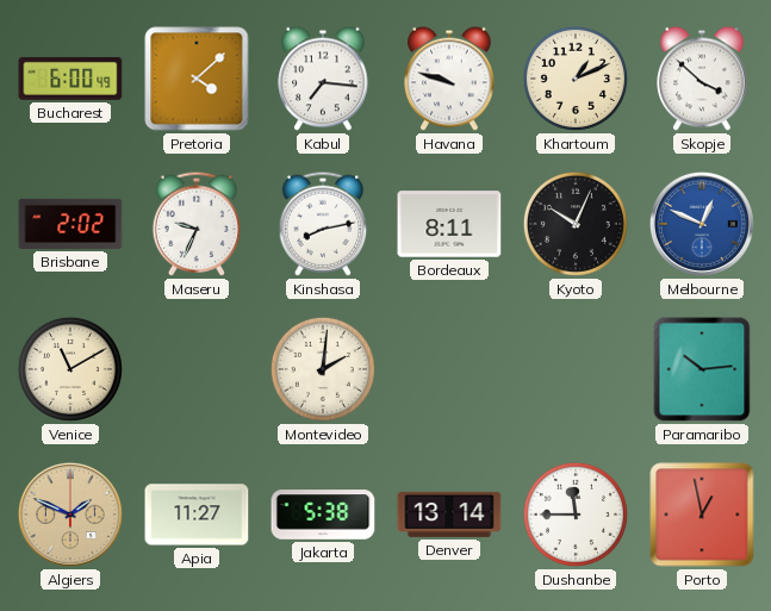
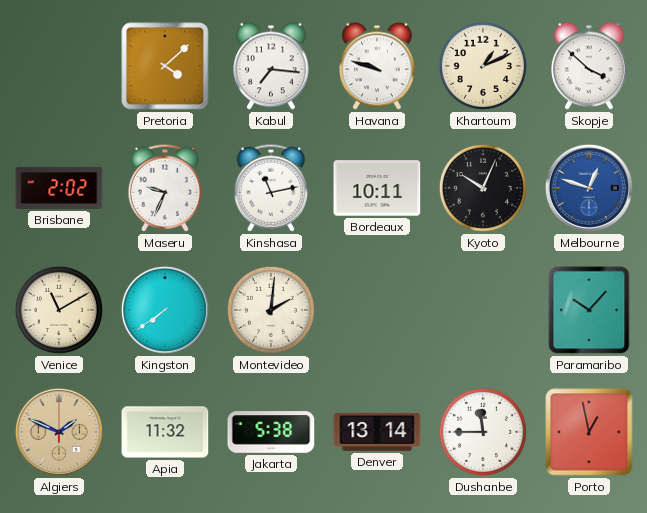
Bucharest: 6:00 -> none (70, 79)
Kinshasa: 8:13 -> 11:13 (271, 188)
Bordeaux: 8:11 -> 10:11 (377, 188)
Melbourne: 12:49 -> 12:48 (589, 188)
Kingston: none -> 7:39 (165, 310)
Paramaribo: 10:14 -> 10:07 (589, 310)
Apia: 11:27 -> 11:32 (165, 432)
